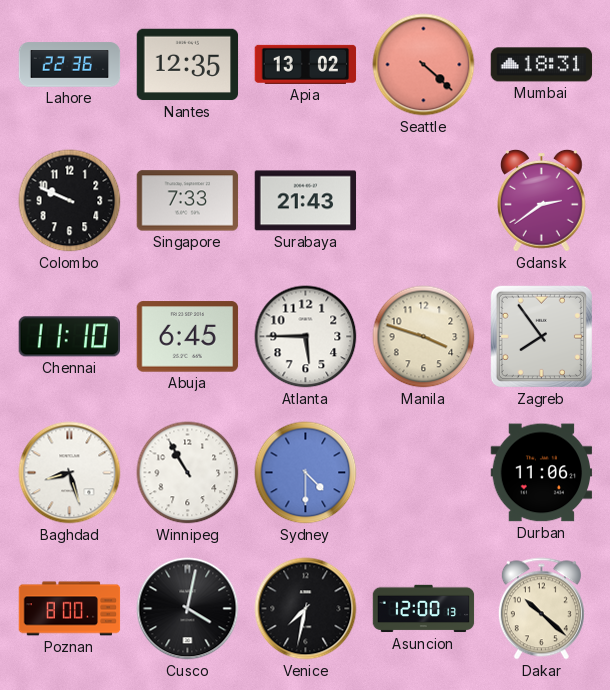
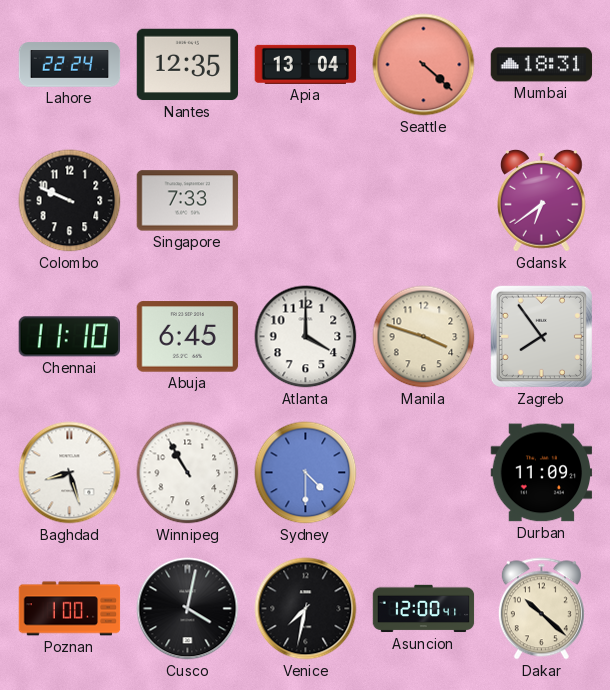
Lahore: 22:36 -> 22:24 (70, 65)
Apia: 13:02 -> 13:04 (306, 64)
Surabaya: 21:43 -> none (306, 201)
Gdansk: 2:39 -> 6:39 (542, 200)
Atlanta: 5:45 -> 4:00 (306, 337)
Durban: 11:06 -> 11:09 (542, 473)
Poznan: 8:00 -> 1:00 (70, 609)
Asuncion: 12:00:13 -> 12:00:41 (424, 609)
